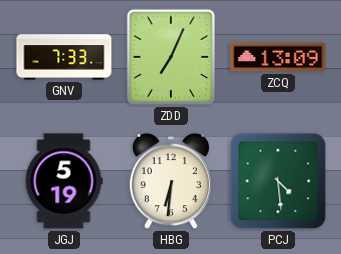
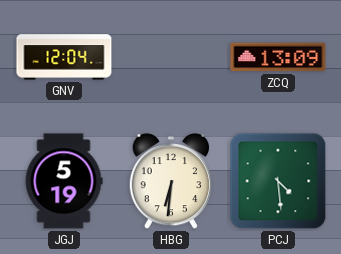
GNV: 7:33 -> 12:04 (64, 57)
ZDD: 7:04 -> none (170, 57)
